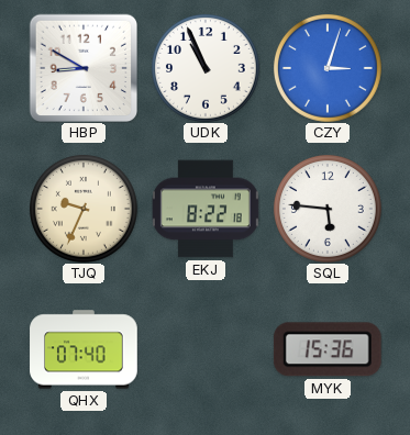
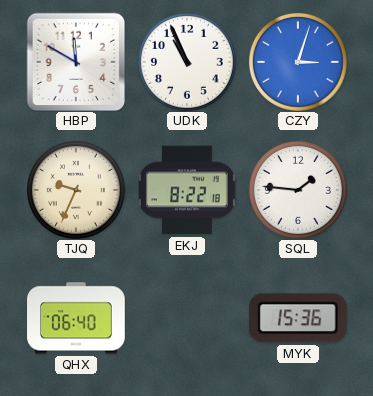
HBP: 8:50 -> 11:50 (76, 62)
SQL: 5:46 -> 1:46 (298, 190)
QHX: 07:40 -> 06:40 (76, 318)
